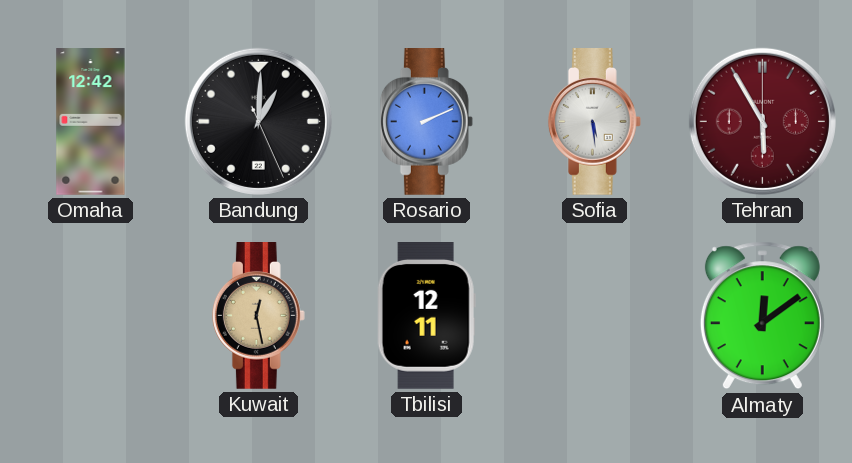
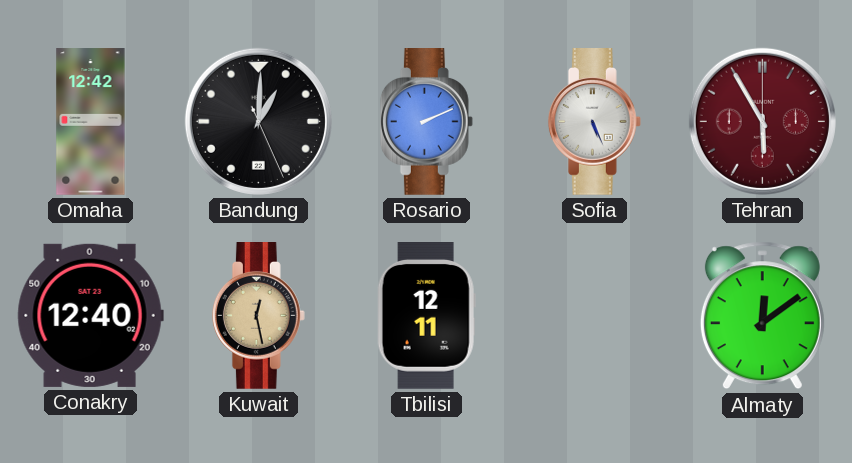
Sofia: 5:29 -> 5:26 (594, 122)
Conakry: none -> 12:40 (90, 315)
